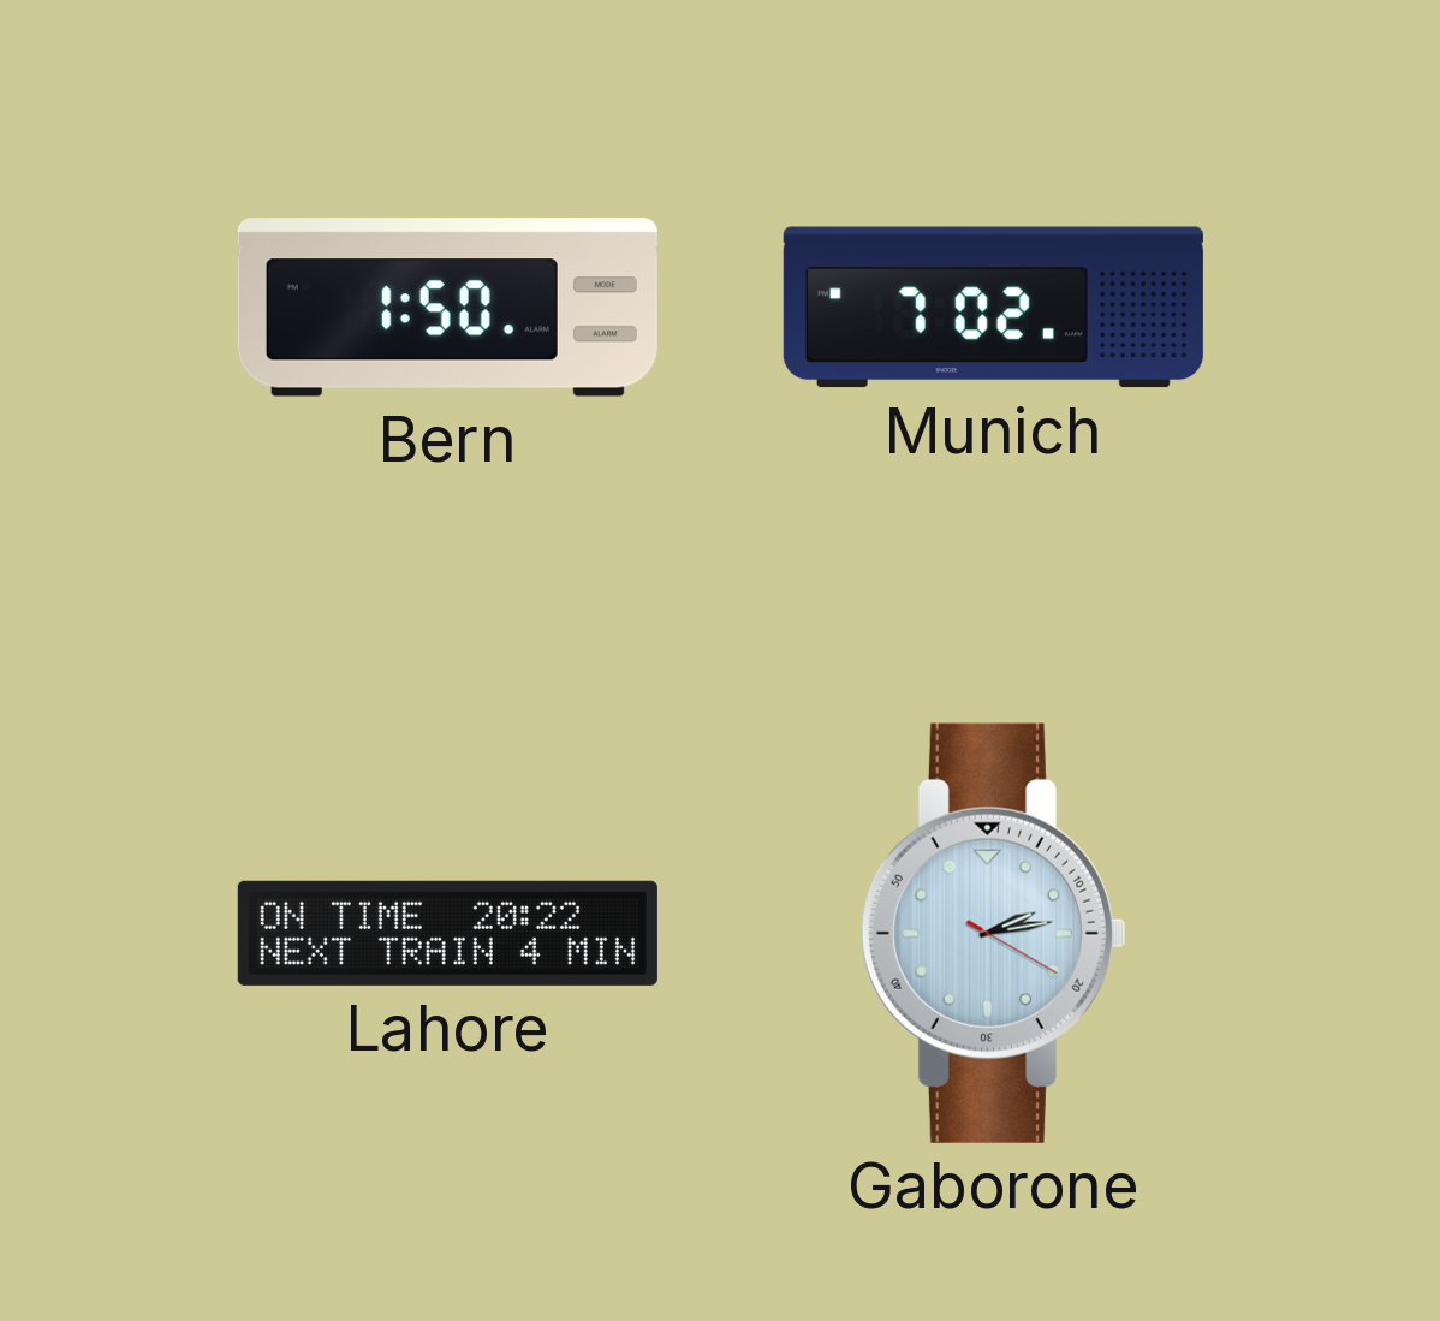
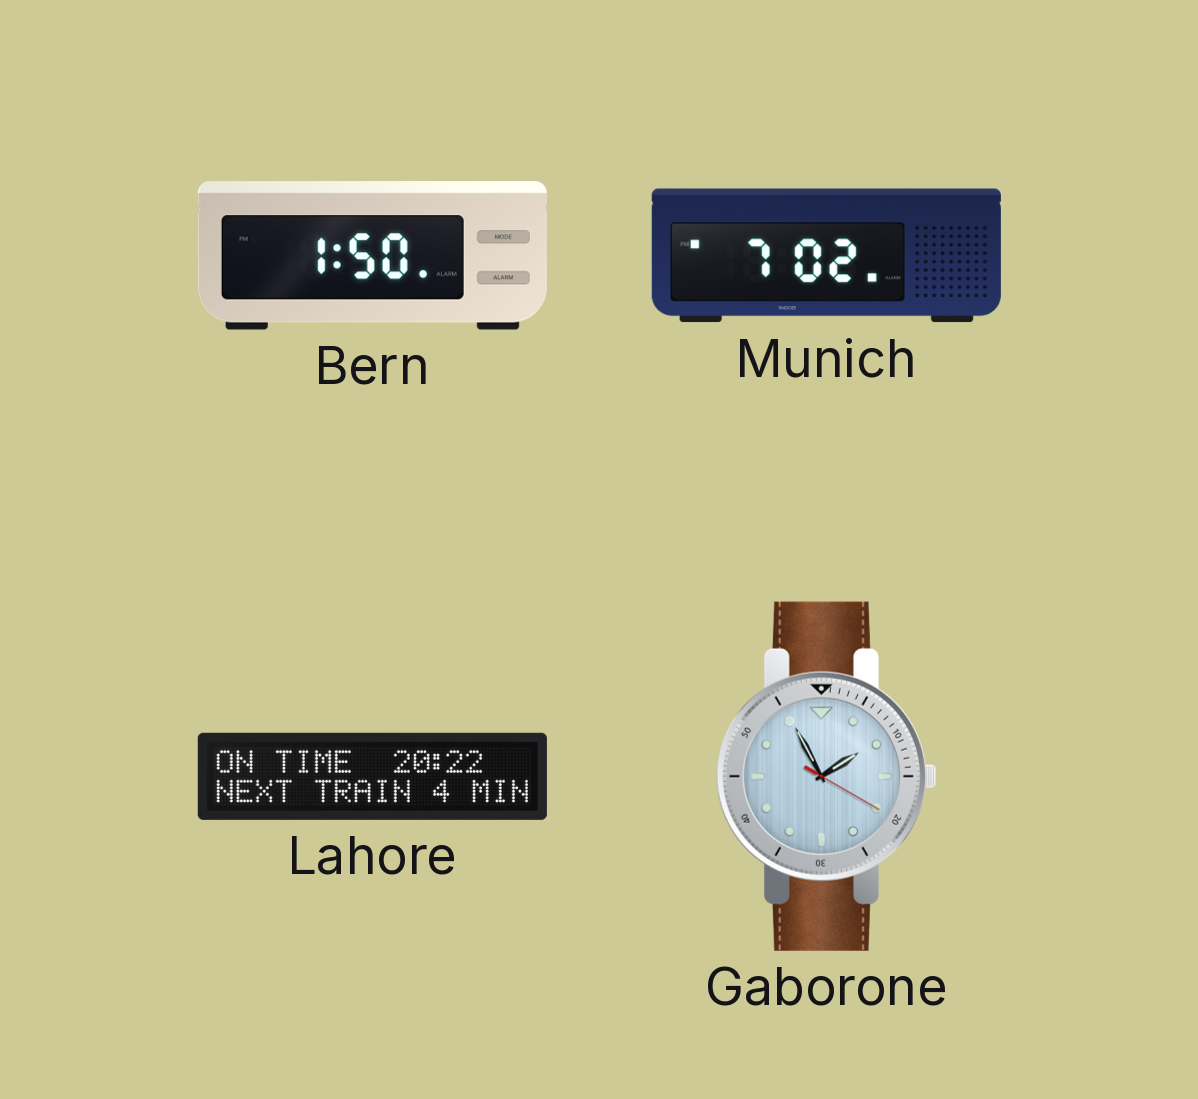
Gaborone: 2:13 -> 1:55 (826, 776)
